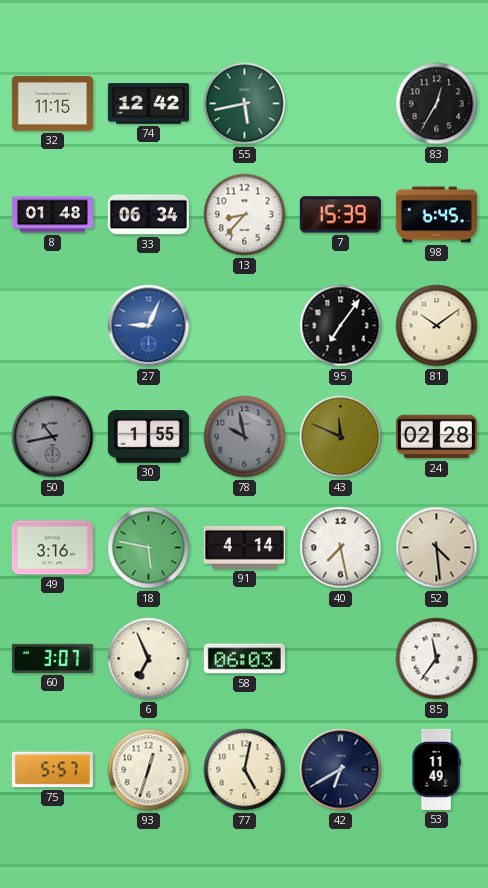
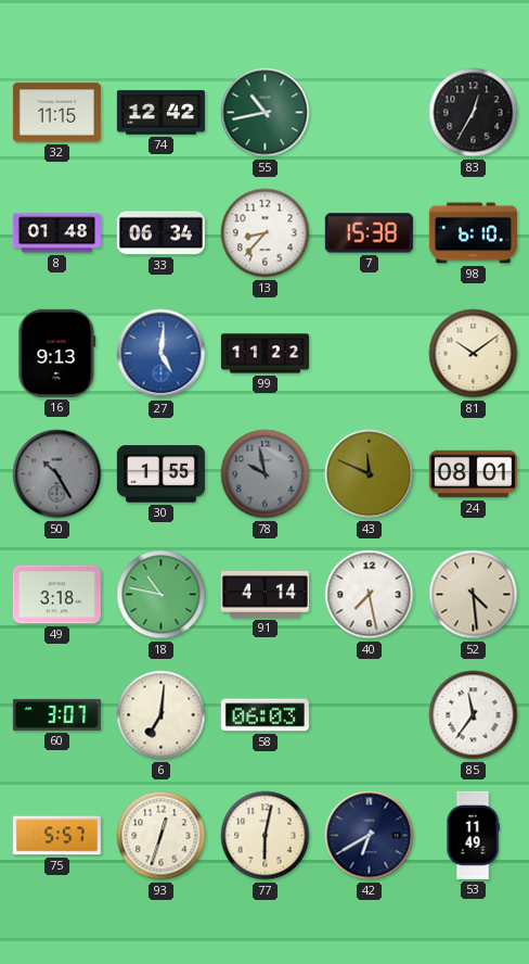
55: 5:43 -> 10:43 (266, 113)
7: 15:39 -> 15:38 (369, 233)
98: 6:45 -> 6:10 (473, 233)
16: none -> 9:13 (57, 353)
27: 9:04 -> 5:01 (162, 354)
99: none -> 11:22 (264, 354)
95: 7:06 -> none (341, 326)
50: 10:43 -> 10:25 (57, 474)
24: 02:28 -> 08:01 (473, 474)
49: 3:16 -> 3:18 (56, 595)
18: 5:47 -> 10:47 (162, 595)
6: 6:56 -> 7:01 (162, 715)
77: 5:02 -> 6:02 (266, 836)
